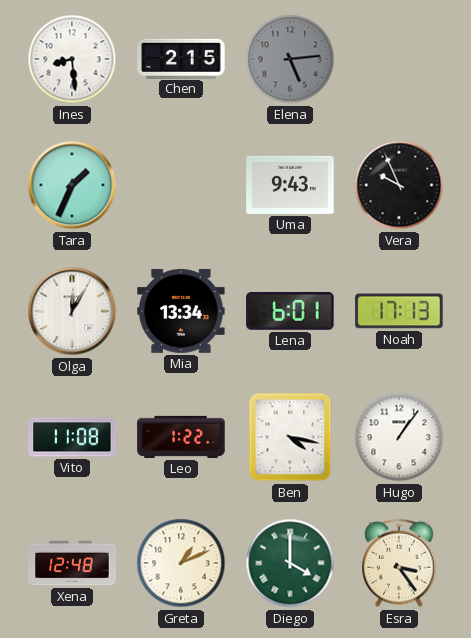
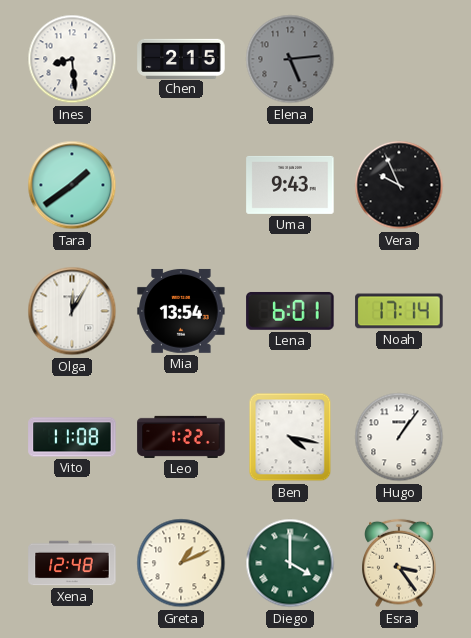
Tara: 1:34 -> 1:39 (72, 185)
Mia: 13:34 -> 13:54 (181, 311)
Noah: 17:13 -> 17:14 (399, 311)
